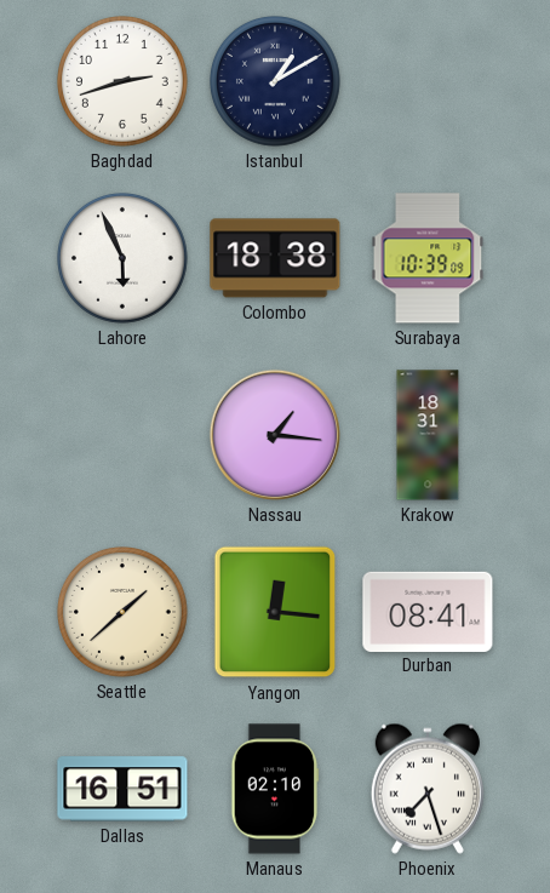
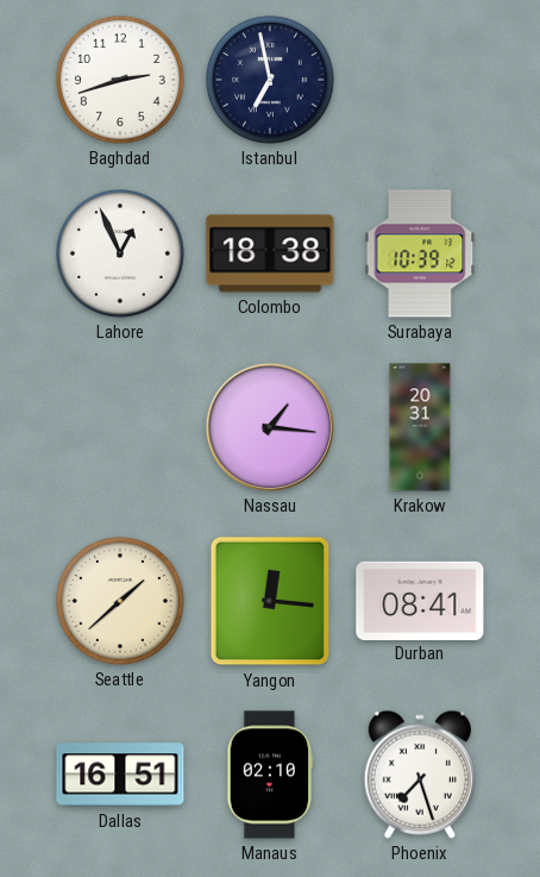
Istanbul: 1:10 -> 6:58 (271, 81)
Lahore: 5:56 -> 12:56 (121, 255)
Surabaya: 10:39:09 -> 10:39:12 (420, 253)
Krakow: 18:31 -> 20:31 (420, 427)
